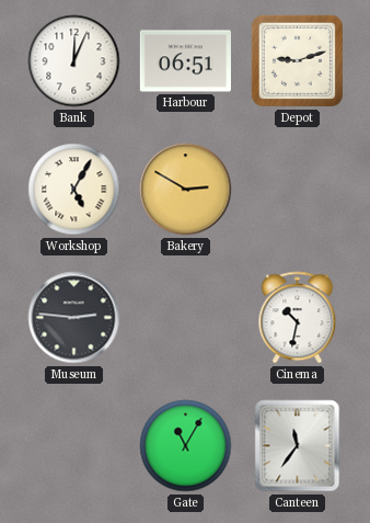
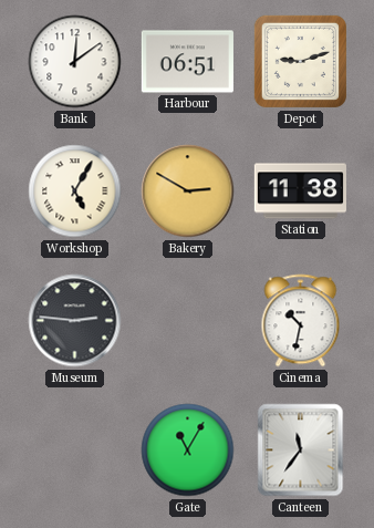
Bank: 12:04 -> 12:09 (75, 62)
Station: none -> 11:38 (300, 191)
